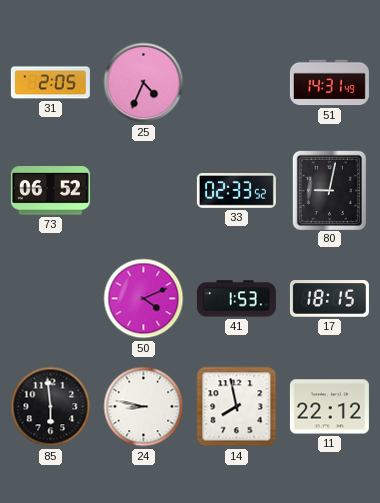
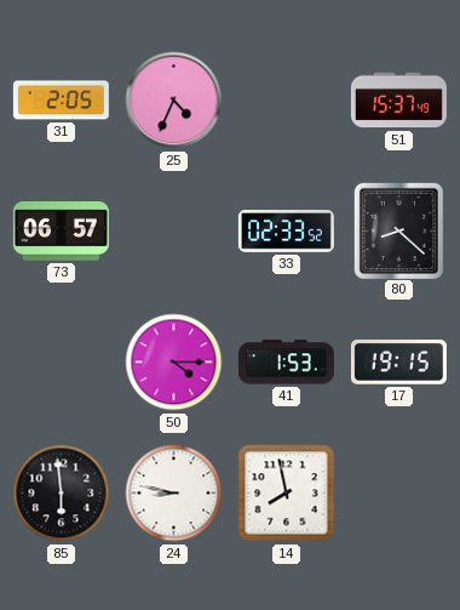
51: 14:31 -> 15:37 (398, 101)
73: 06:52 -> 06:57 (61, 232)
80: 9:02 -> 8:22 (398, 230)
50: 4:11 -> 4:15 (174, 363)
17: 18:15 -> 19:15 (398, 363)
11: 22:12 -> none (329, 407)
